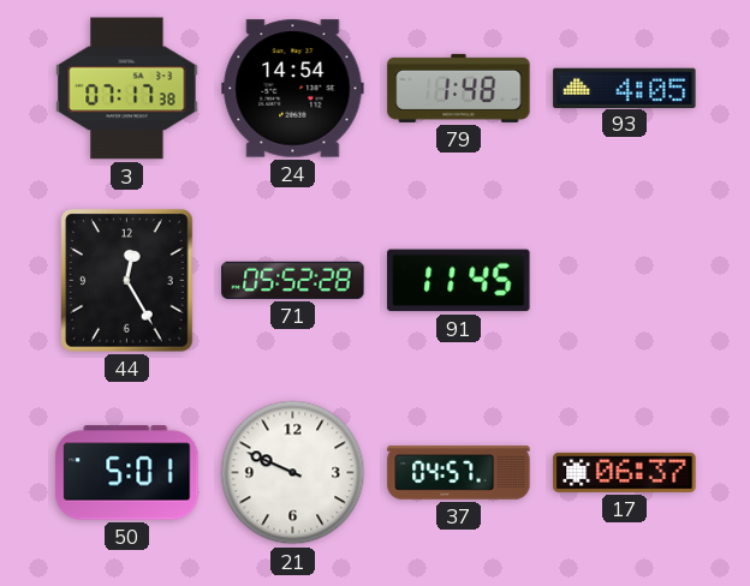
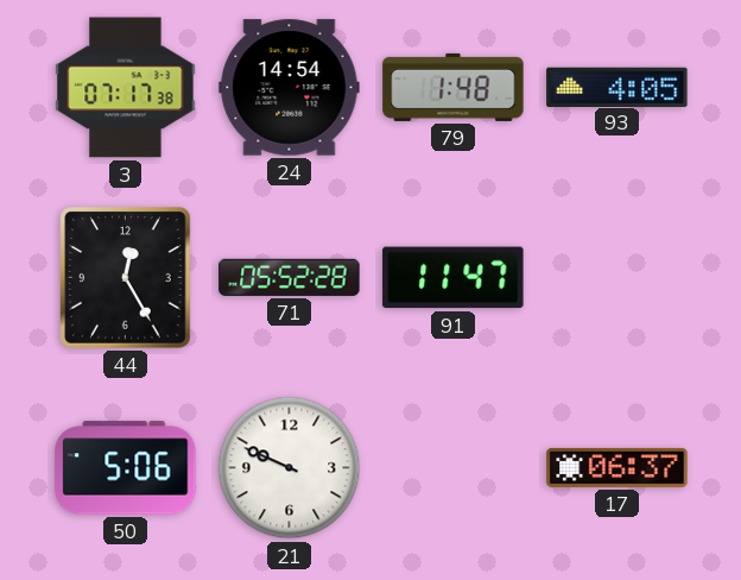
91: 11:45 -> 11:47 (454, 278)
50: 5:01 -> 5:06 (126, 468)
37: 04:57 -> none (459, 473)
